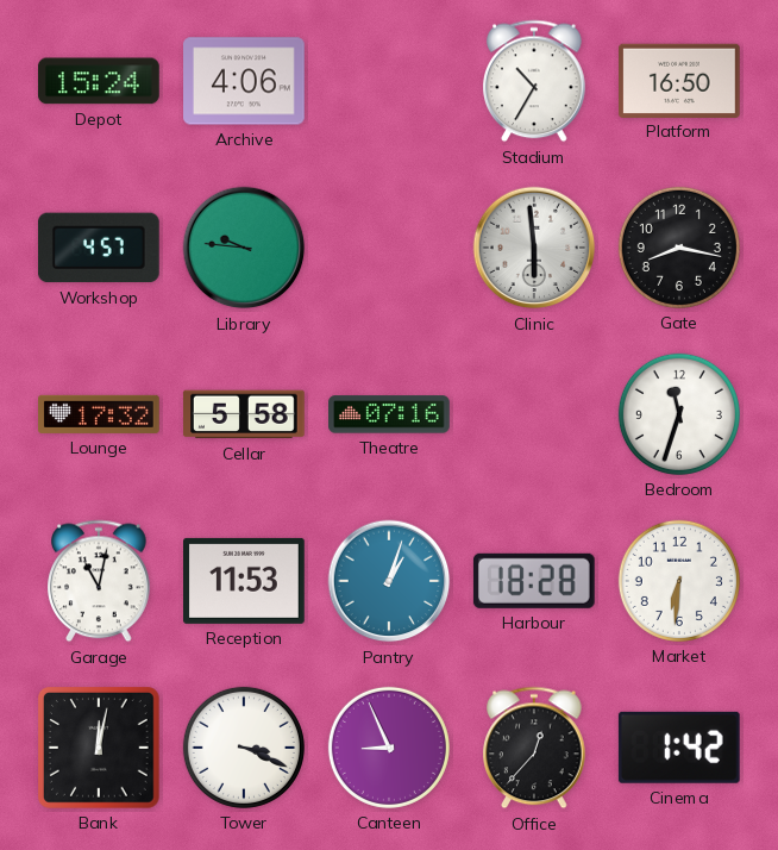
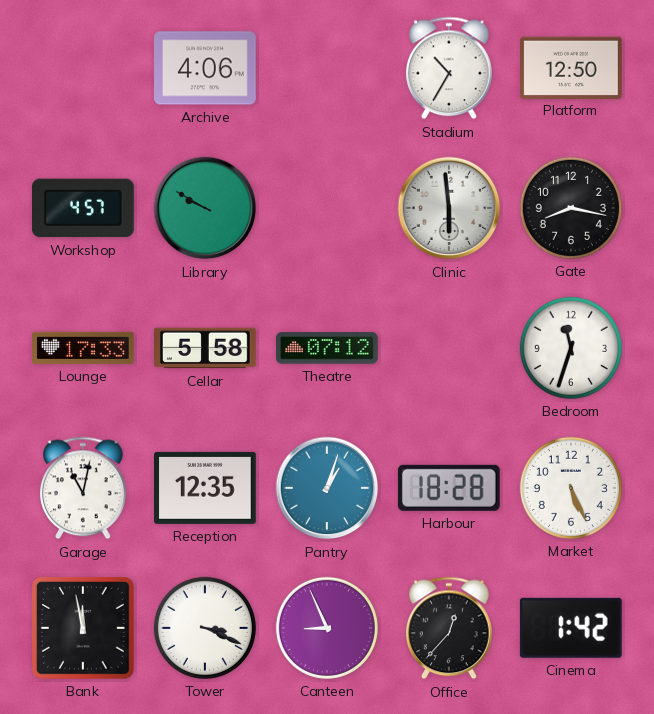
Depot: 15:24 -> none (99, 81)
Platform: 16:50 -> 12:50 (572, 67)
Library: 9:46 -> 9:50 (205, 208)
Lounge: 17:32 -> 17:33 (84, 348)
Theatre: 07:16 -> 07:12 (328, 348)
Reception: 11:53 -> 12:35 (206, 488)
Market: 6:31 -> 5:26 (571, 488)
Bank: 12:02 -> 11:58 (84, 629)
